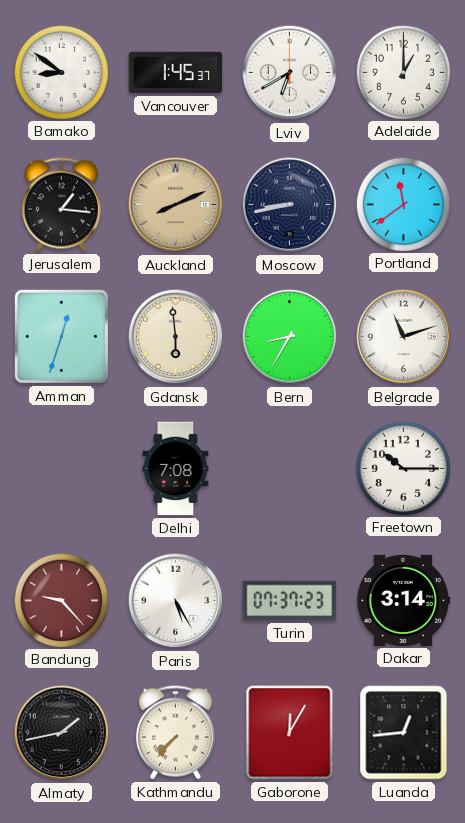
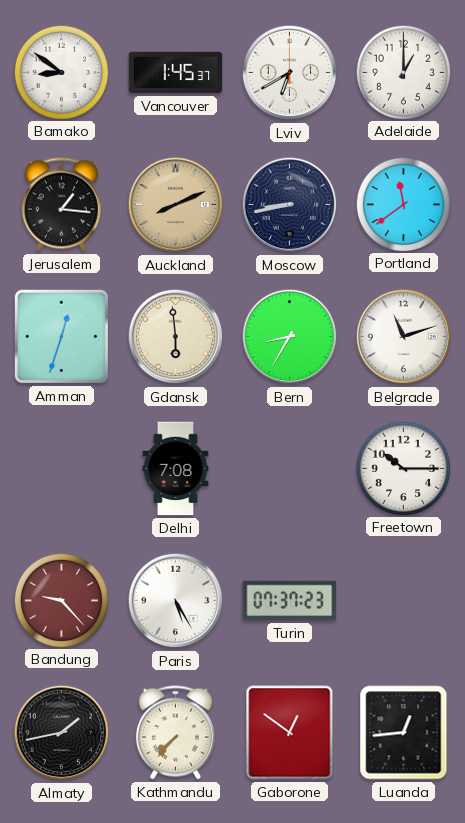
Dakar: 3:14 -> none (404, 600)
Gaborone: 12:05 -> 12:51 (290, 733)
